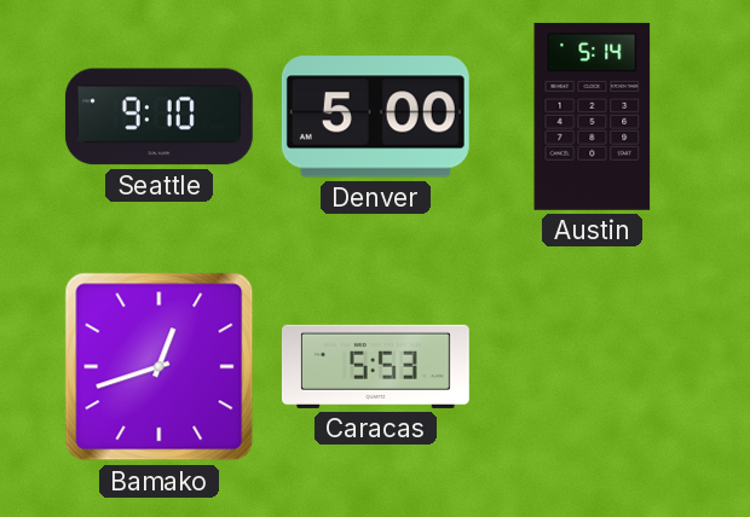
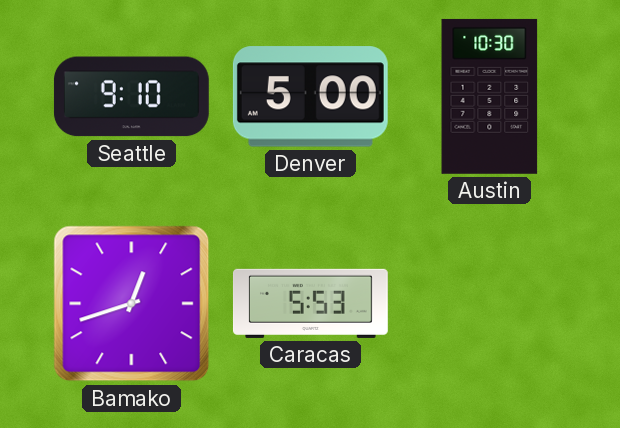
Austin: 5:14 -> 10:30 (490, 96)
